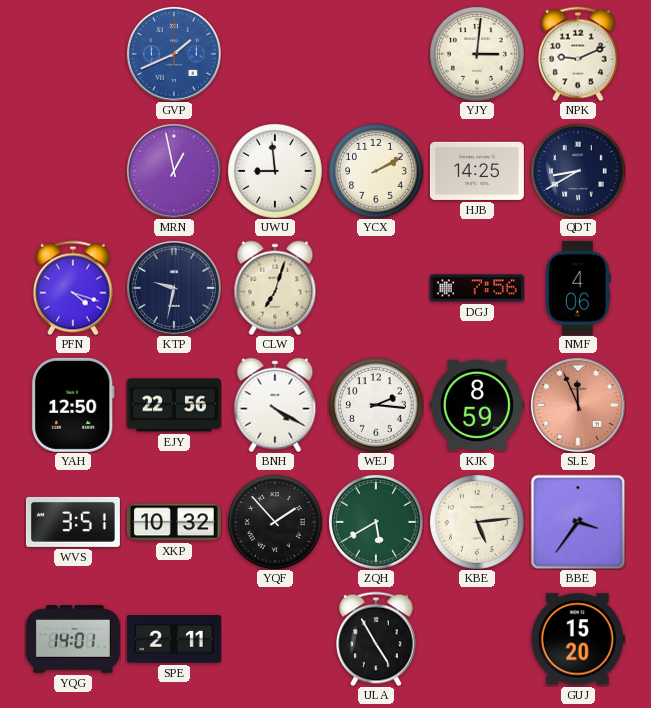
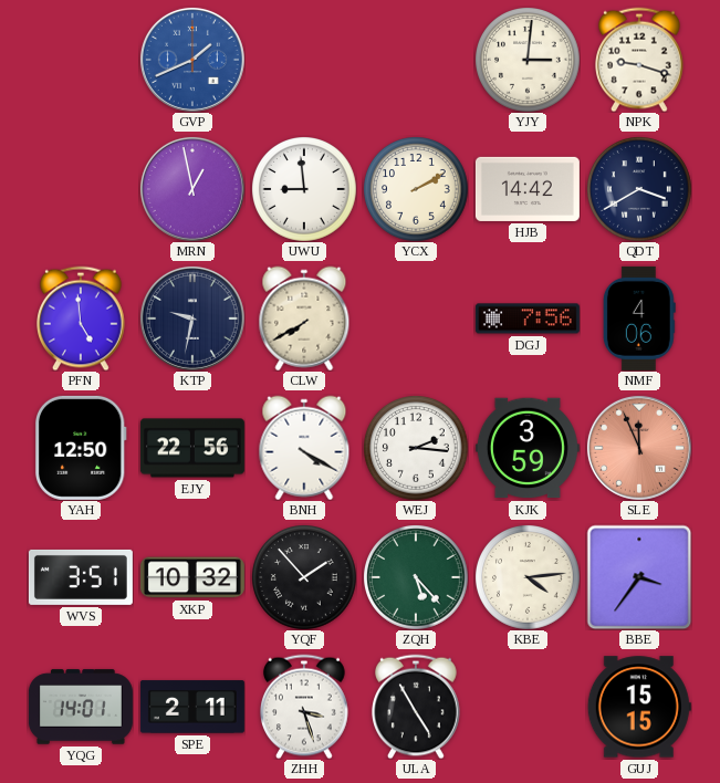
NPK: 9:11 -> 9:18 (640, 60)
HJB: 14:25 -> 14:42 (528, 189)
QDT: 8:40 -> 3:40 (639, 189)
PFN: 4:18 -> 4:59 (82, 319)
CLW: 7:03 -> 7:40 (304, 319)
KJK: 8:59 -> 3:59 (528, 448)
ZQH: 5:40 -> 5:23 (416, 577)
KBE: 5:14 -> 4:14 (528, 577)
ZHH: none -> 3:27 (305, 707)
GUJ: 15:20 -> 15:15 (639, 707)
